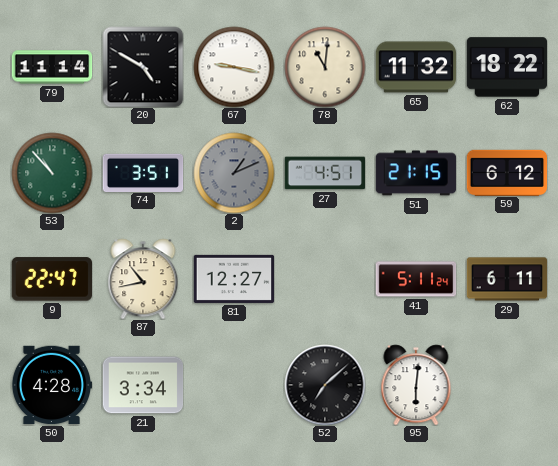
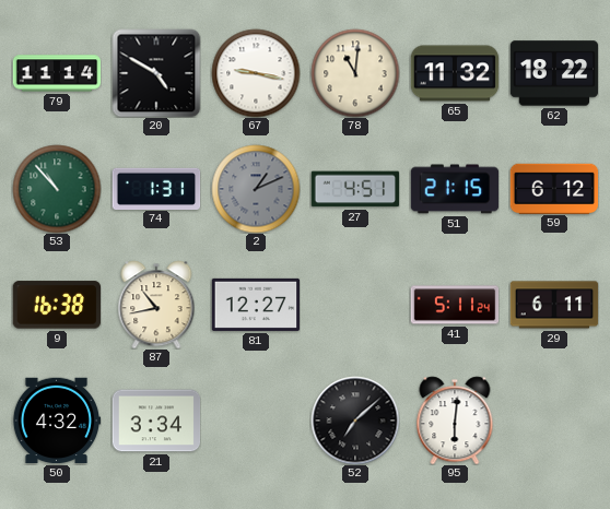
74: 3:51 -> 1:31 (156, 188)
9: 22:47 -> 16:38 (56, 305)
50: 4:28 -> 4:32 (57, 421)
